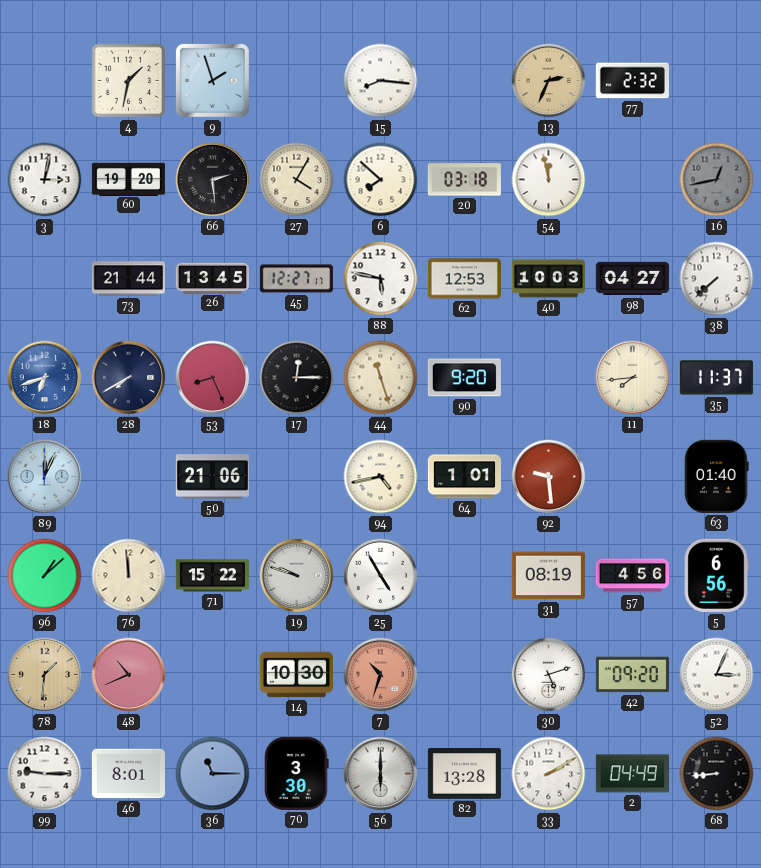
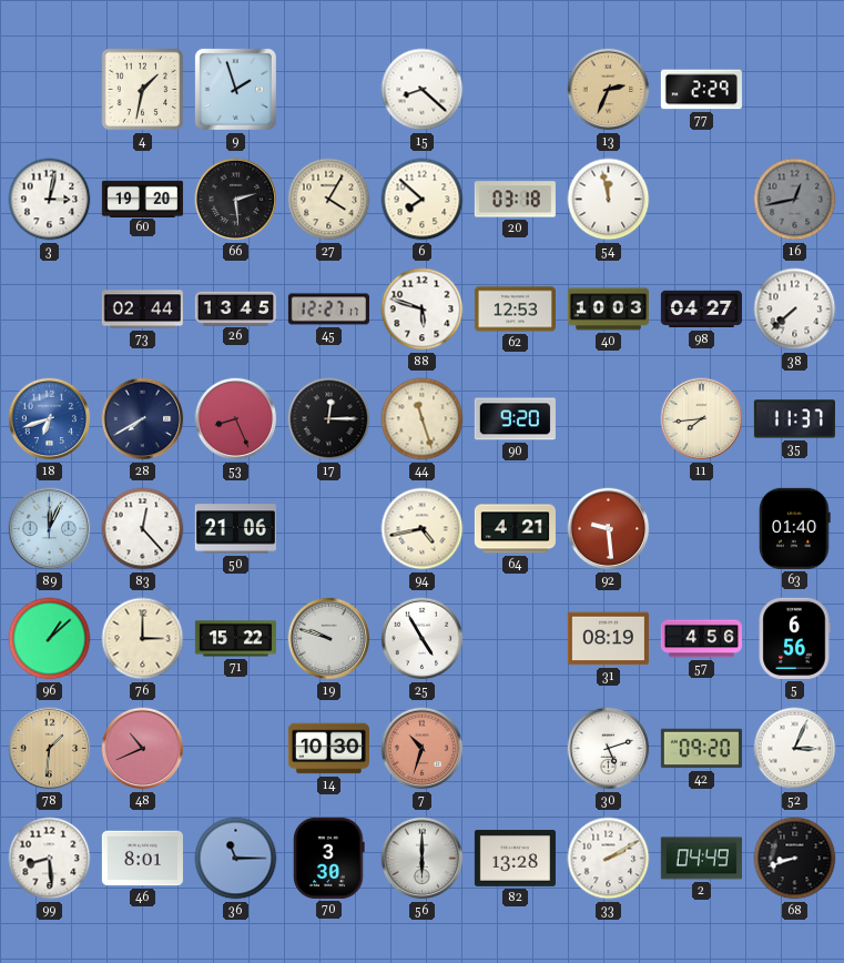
15: 8:16 -> 8:22 (423, 90)
77: 2:32 -> 2:29 (701, 90)
73: 21:44 -> 02:44 (142, 310)
88: 5:47 -> 5:48 (423, 310)
83: none -> 12:23 (143, 529)
64: 1:01 -> 4:21 (515, 529)
76: 11:59 -> 3:00 (143, 639)
99: 9:15 -> 8:29 (50, 859)
68: 8:44 -> 8:42 (795, 859)
